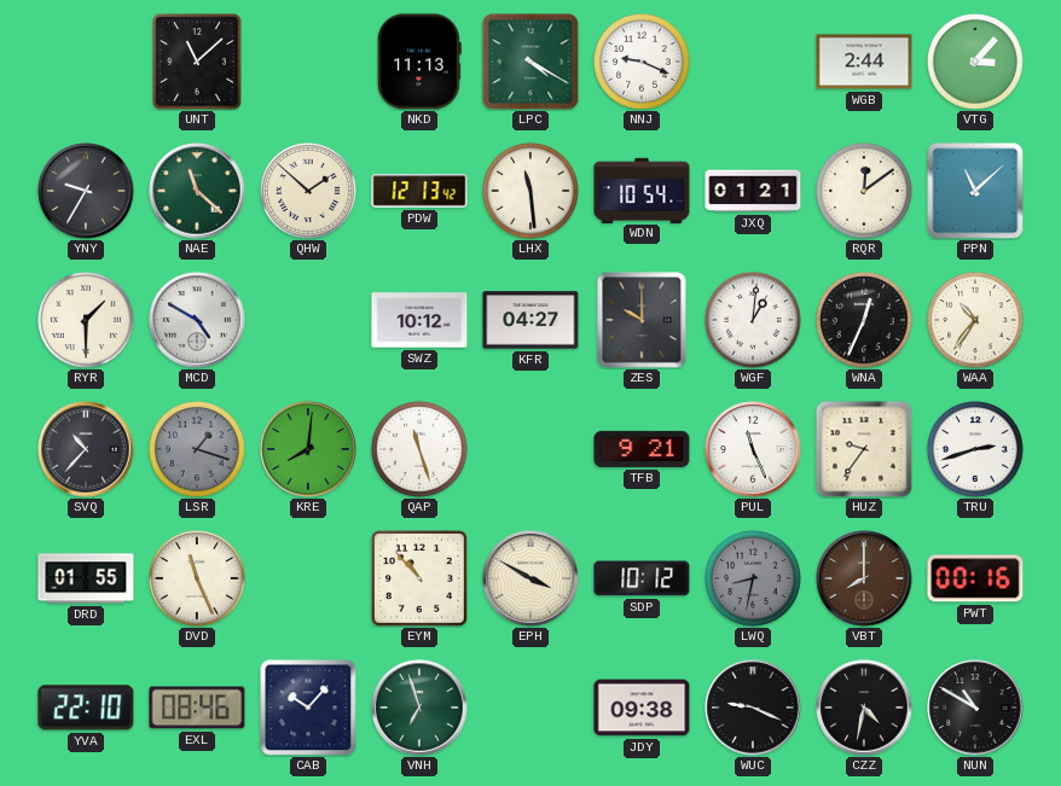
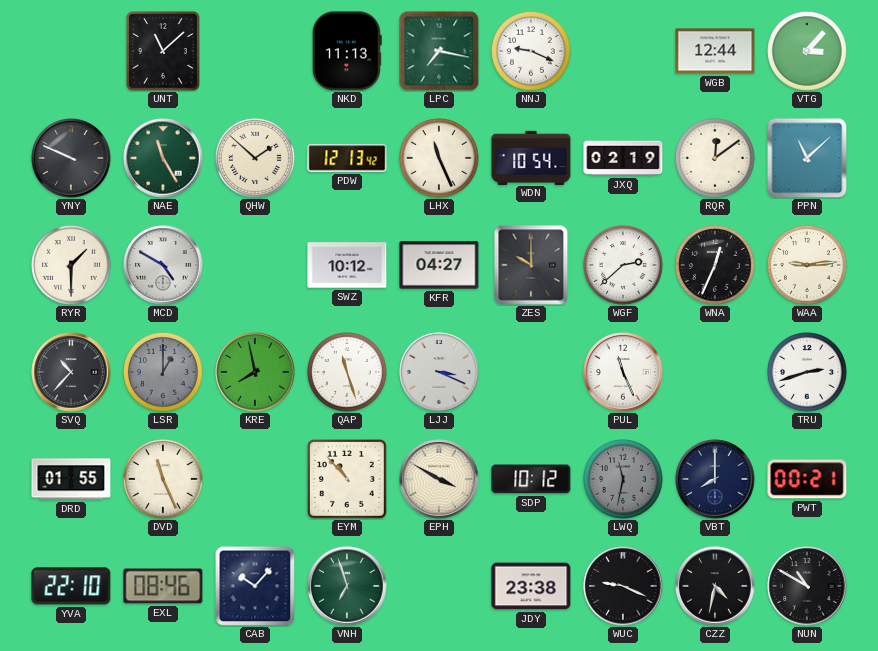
LPC: 4:20 -> 7:17 (439, 51)
WGB: 2:44 -> 12:44 (715, 51)
YNY: 9:35 -> 9:49 (71, 158)
NAE: 11:22 -> 11:25 (163, 158)
LHX: 11:29 -> 11:26 (440, 159)
JXQ: 01:21 -> 02:19 (623, 158)
WGF: 1:01 -> 2:38 (624, 266)
WAA: 10:36 -> 9:14 (808, 266)
LSR: 1:18 -> 1:00 (164, 373)
KRE: 8:01 -> 7:58 (255, 372)
LJJ: none -> 3:19 (439, 372)
TFB: 9:21 -> none (642, 449)
HUZ: 9:36 -> none (864, 449)
LWQ: 8:32 -> 11:32 (624, 480)
VBT dial: brown -> navy (715, 479)
PWT: 00:16 -> 00:21 (807, 479)
JDY: 09:38 -> 23:38 (531, 586)
